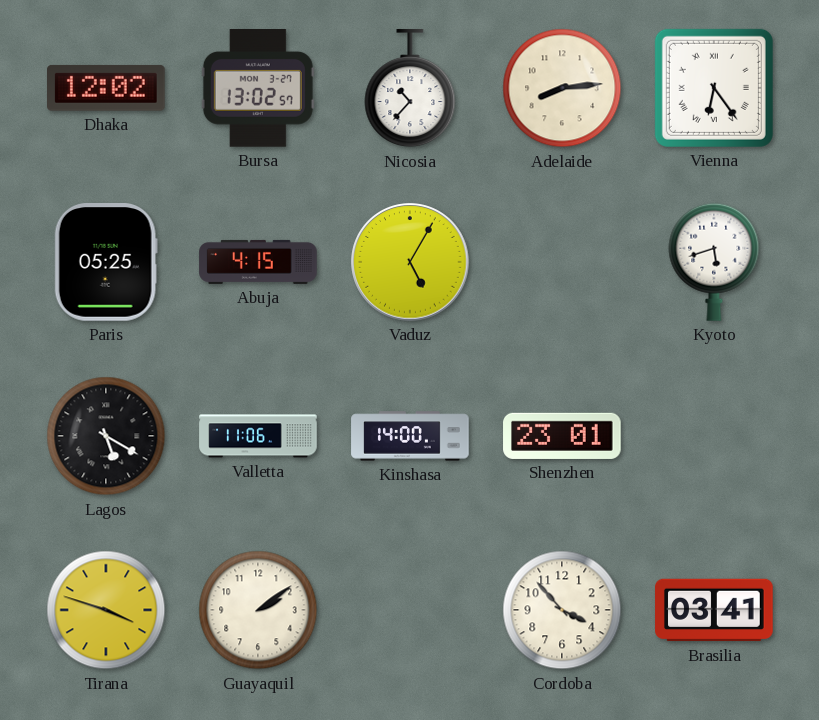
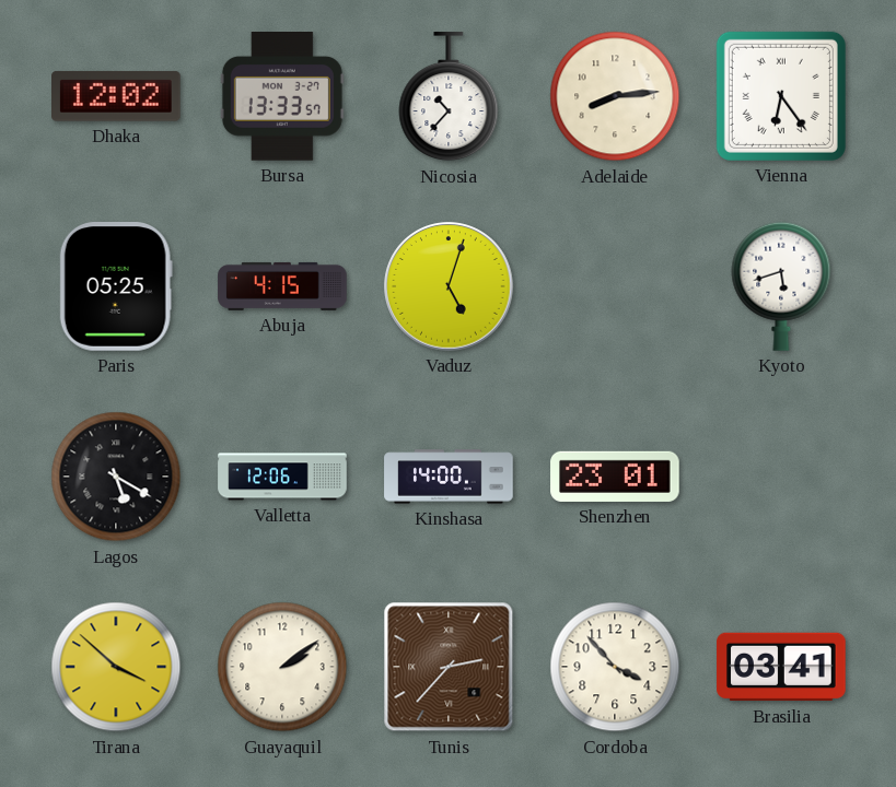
Bursa: 13:02 -> 13:33 (282, 97)
Vaduz: 5:05 -> 5:03 (449, 286)
Valletta: 11:06 -> 12:06 (282, 477)
Tirana: 3:48 -> 3:52 (116, 667)
Tunis: none -> 2:37 (449, 667)
